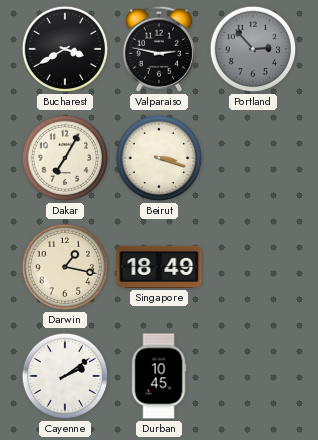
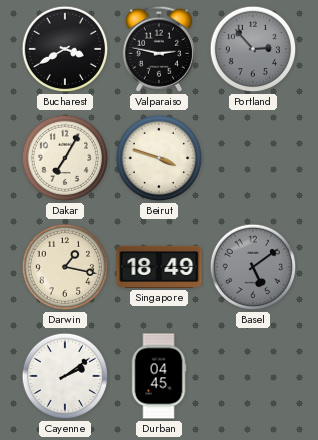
Beirut: 3:18 -> 3:48 (159, 158)
Basel: none -> 5:09 (253, 267)
Durban: 10:45 -> 04:45 (159, 376)
